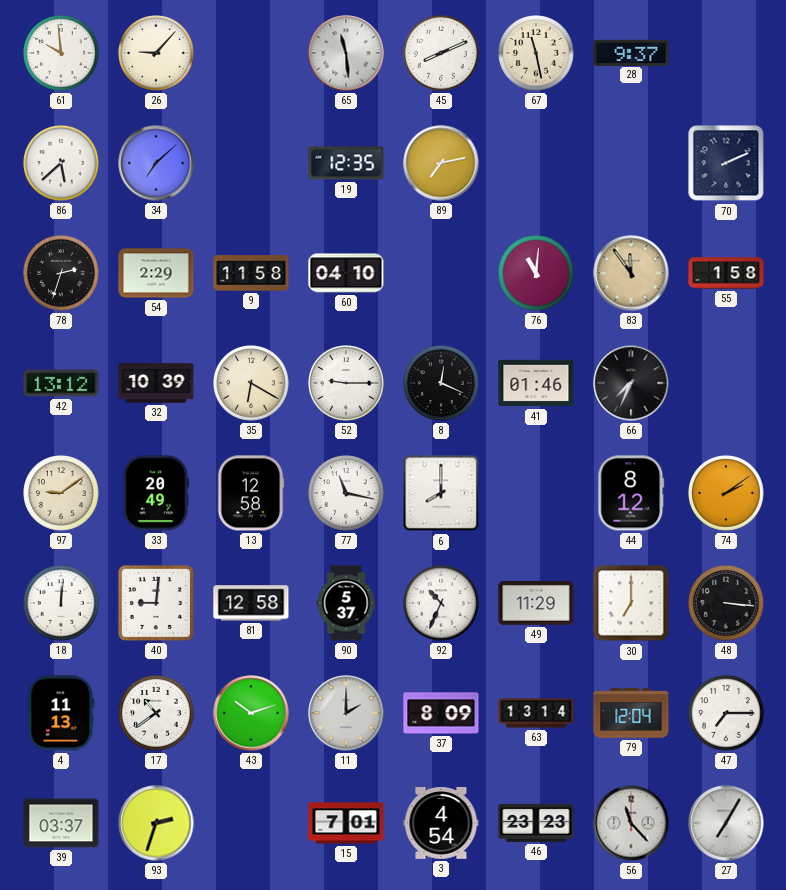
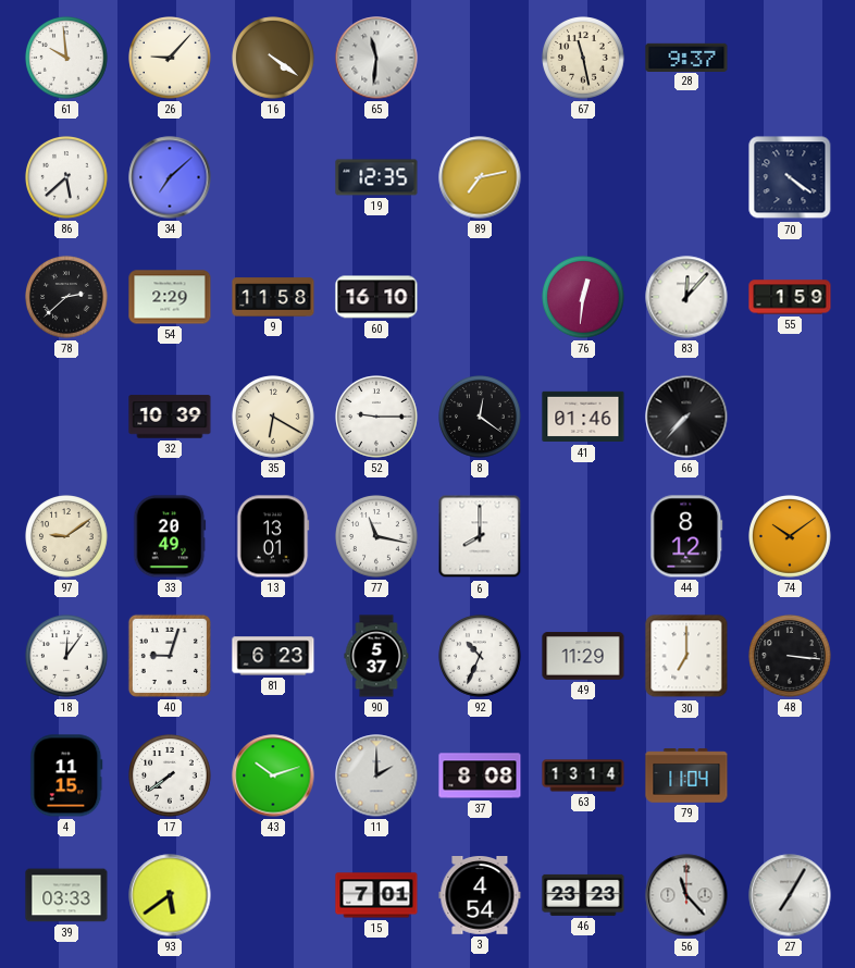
16: none -> 4:21 (273, 58)
65: 11:29 -> 11:31 (376, 58)
45: 8:11 -> none (441, 53)
70: 2:11 -> 4:21 (790, 177)
78: 2:33 -> 2:38 (66, 297)
60: 04:10 -> 16:10 (376, 297)
76: 11:01 -> 12:31 (583, 297)
83: 11:54 -> 12:07 (686, 297)
83 dial: champagne -> white (686, 297)
55: 1:58 -> 1:59 (790, 297)
42: 13:12 -> none (61, 383)
8: 12:19 -> 12:21 (480, 417)
66: 7:34 -> 7:37 (686, 417)
13: 12:58 -> 13:01 (273, 536)
74: 2:09 -> 10:09 (790, 536)
18: 12:01 -> 12:06 (66, 656)
40: 9:01 -> 9:03 (170, 656)
81: 12:58 -> 6:23 (273, 656)
4: 11:13 -> 11:15 (66, 775)
17: 10:39 -> 7:39 (170, 775)
37: 8:09 -> 8:08 (480, 775)
79: 12:04 -> 11:04 (686, 775)
47: 7:15 -> none (726, 713)
39: 03:37 -> 03:33 (66, 895)
93: 2:33 -> 5:39 (170, 895)
